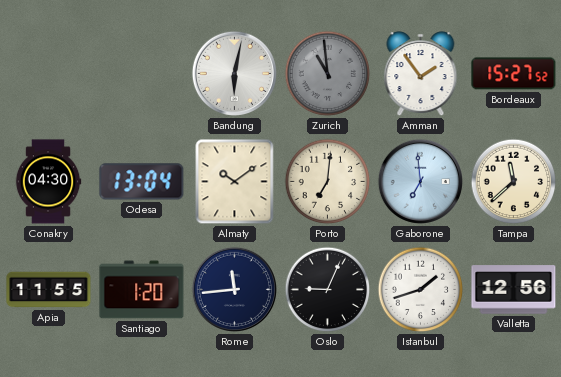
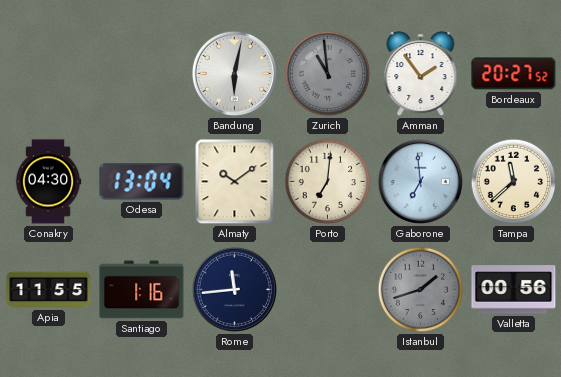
Bordeaux: 15:27 -> 20:27 (514, 74)
Santiago: 1:20 -> 1:16 (142, 290)
Oslo: 9:04 -> none (328, 290)
Istanbul dial: white -> grey (421, 290)
Valletta: 12:56 -> 00:56 (514, 290)
